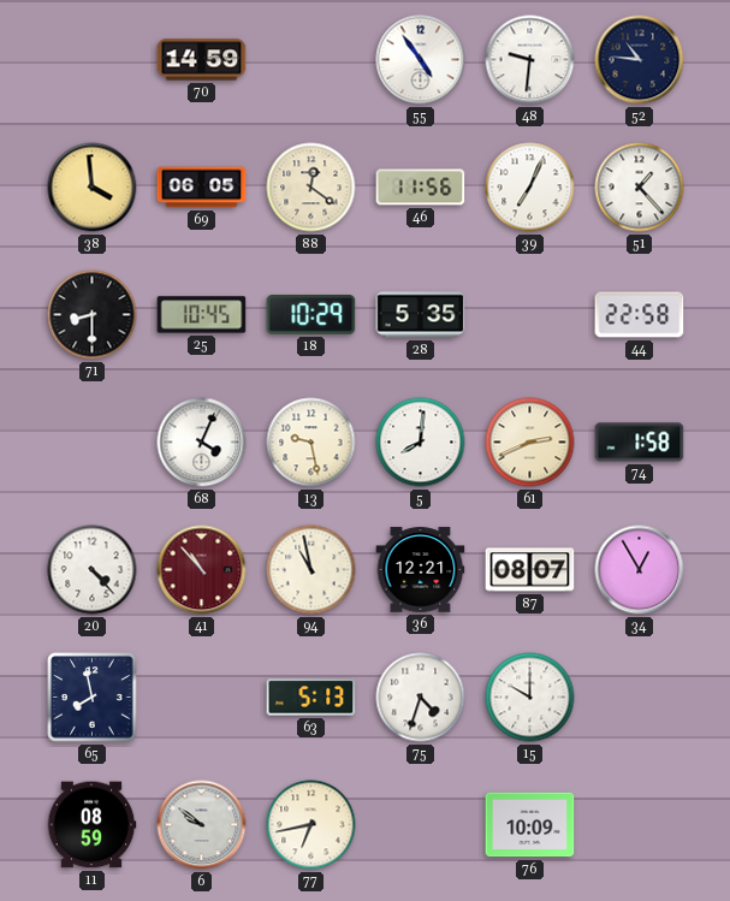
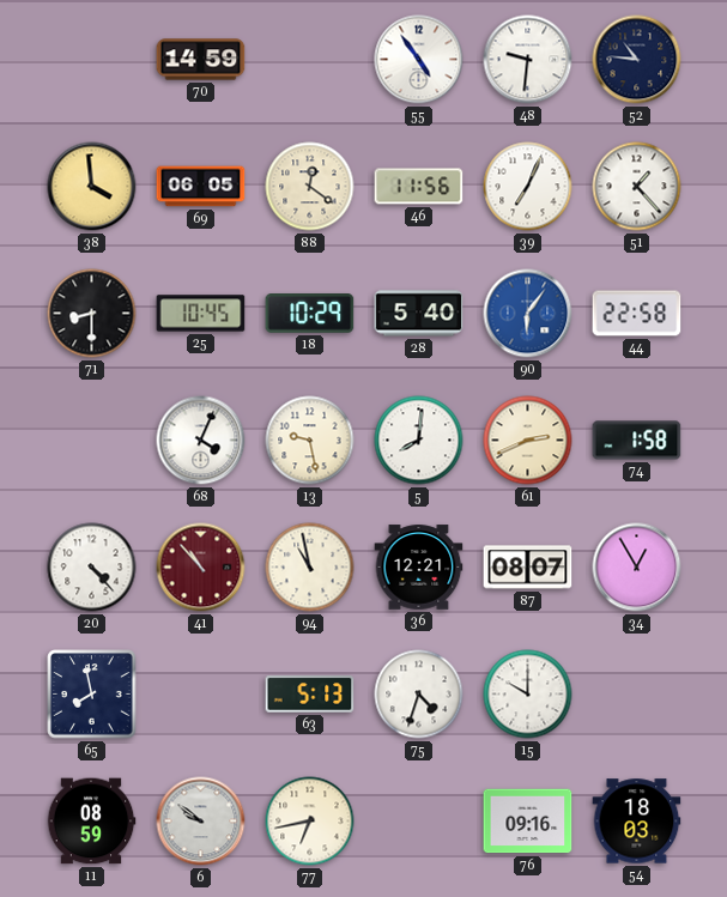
28: 5:35 -> 5:40 (419, 314)
90: none -> 6:06 (528, 314)
76: 10:09 -> 09:16 (528, 822)
54: none -> 18:03 (637, 822)
